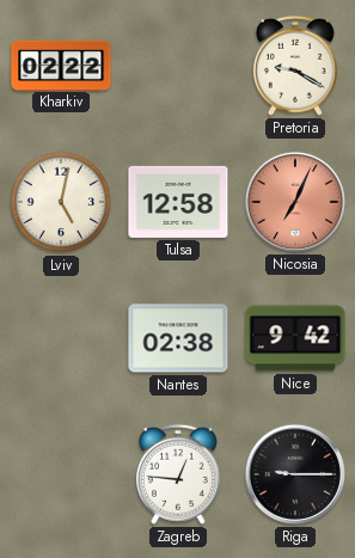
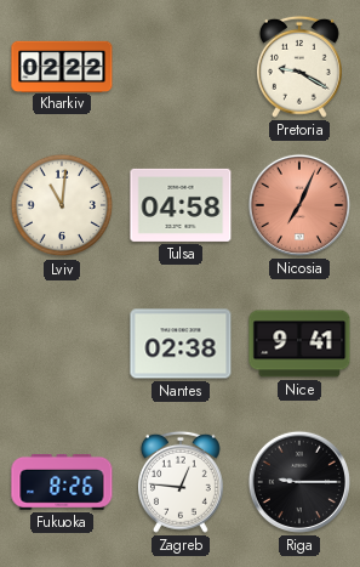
Lviv: 5:02 -> 11:01 (62, 205)
Tulsa: 12:58 -> 04:58 (181, 205)
Nice: 9:42 -> 9:41 (299, 344)
Fukuoka: none -> 8:26 (62, 482)
